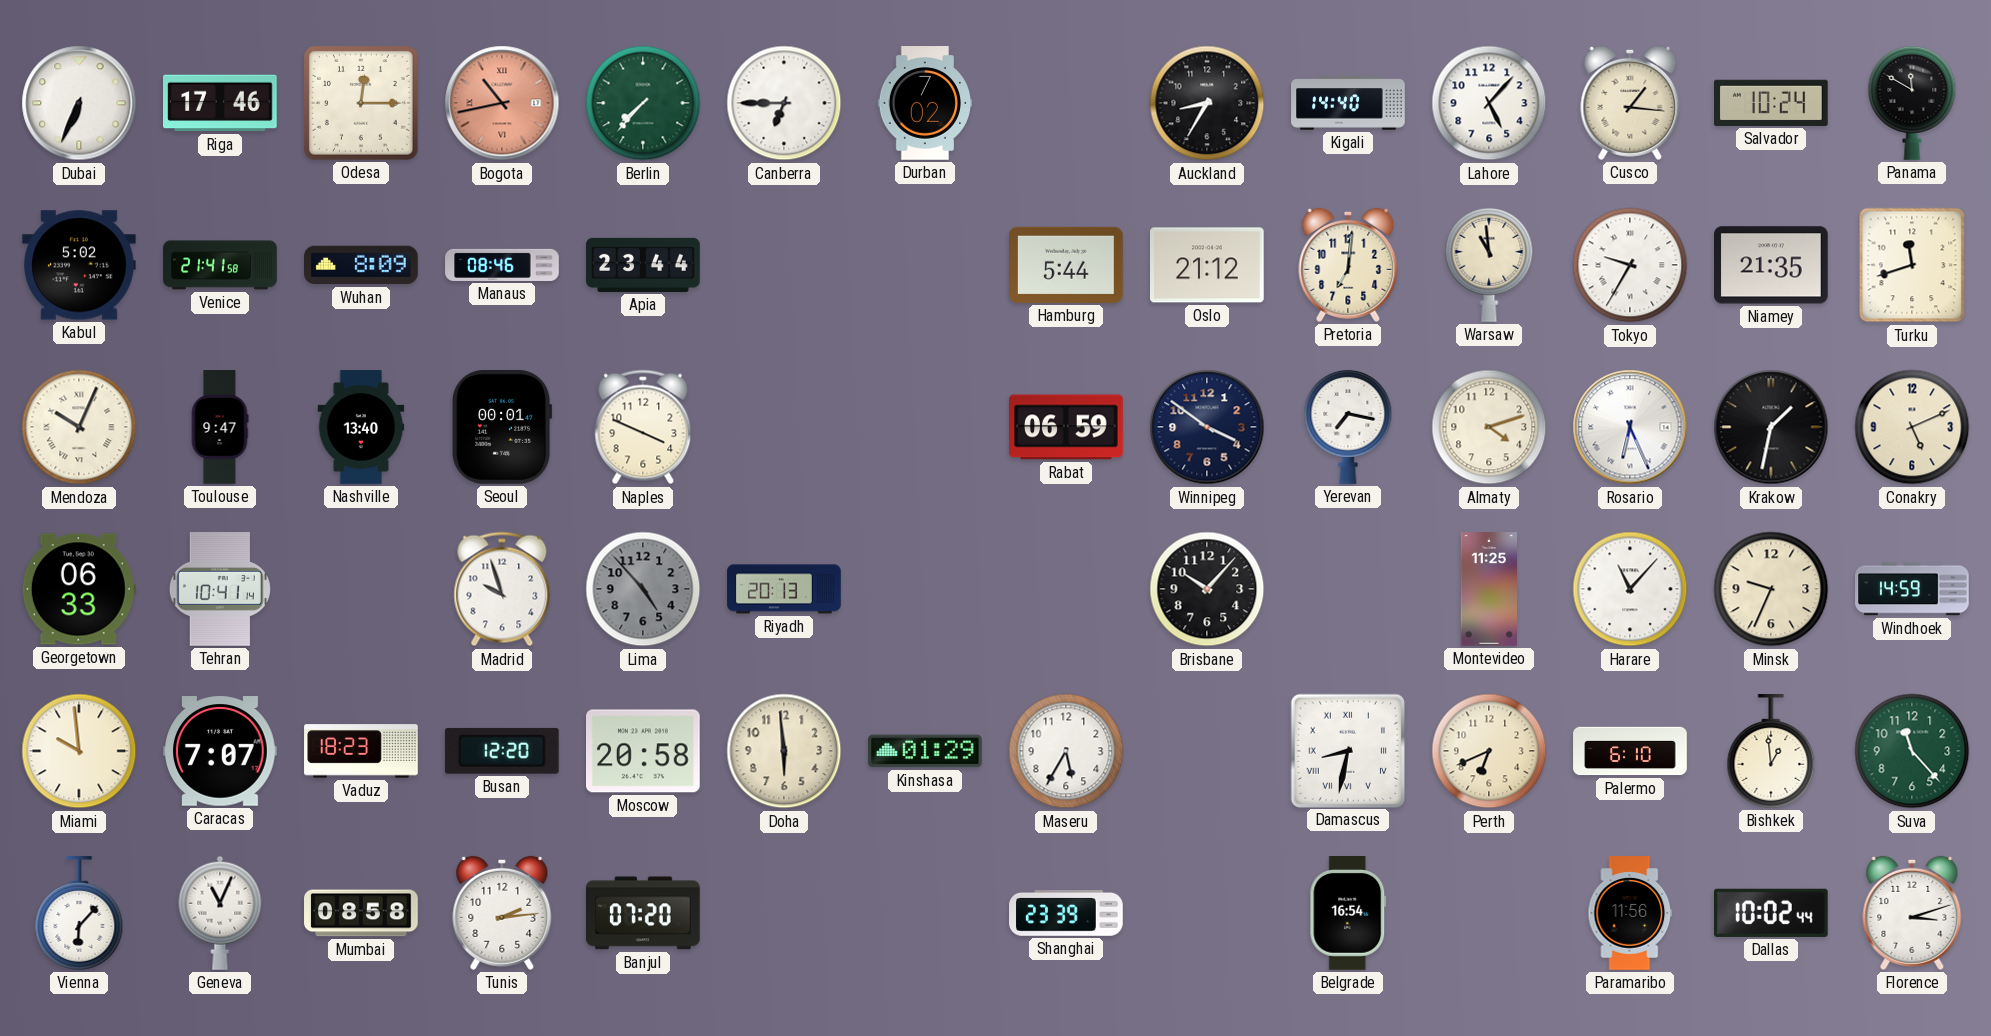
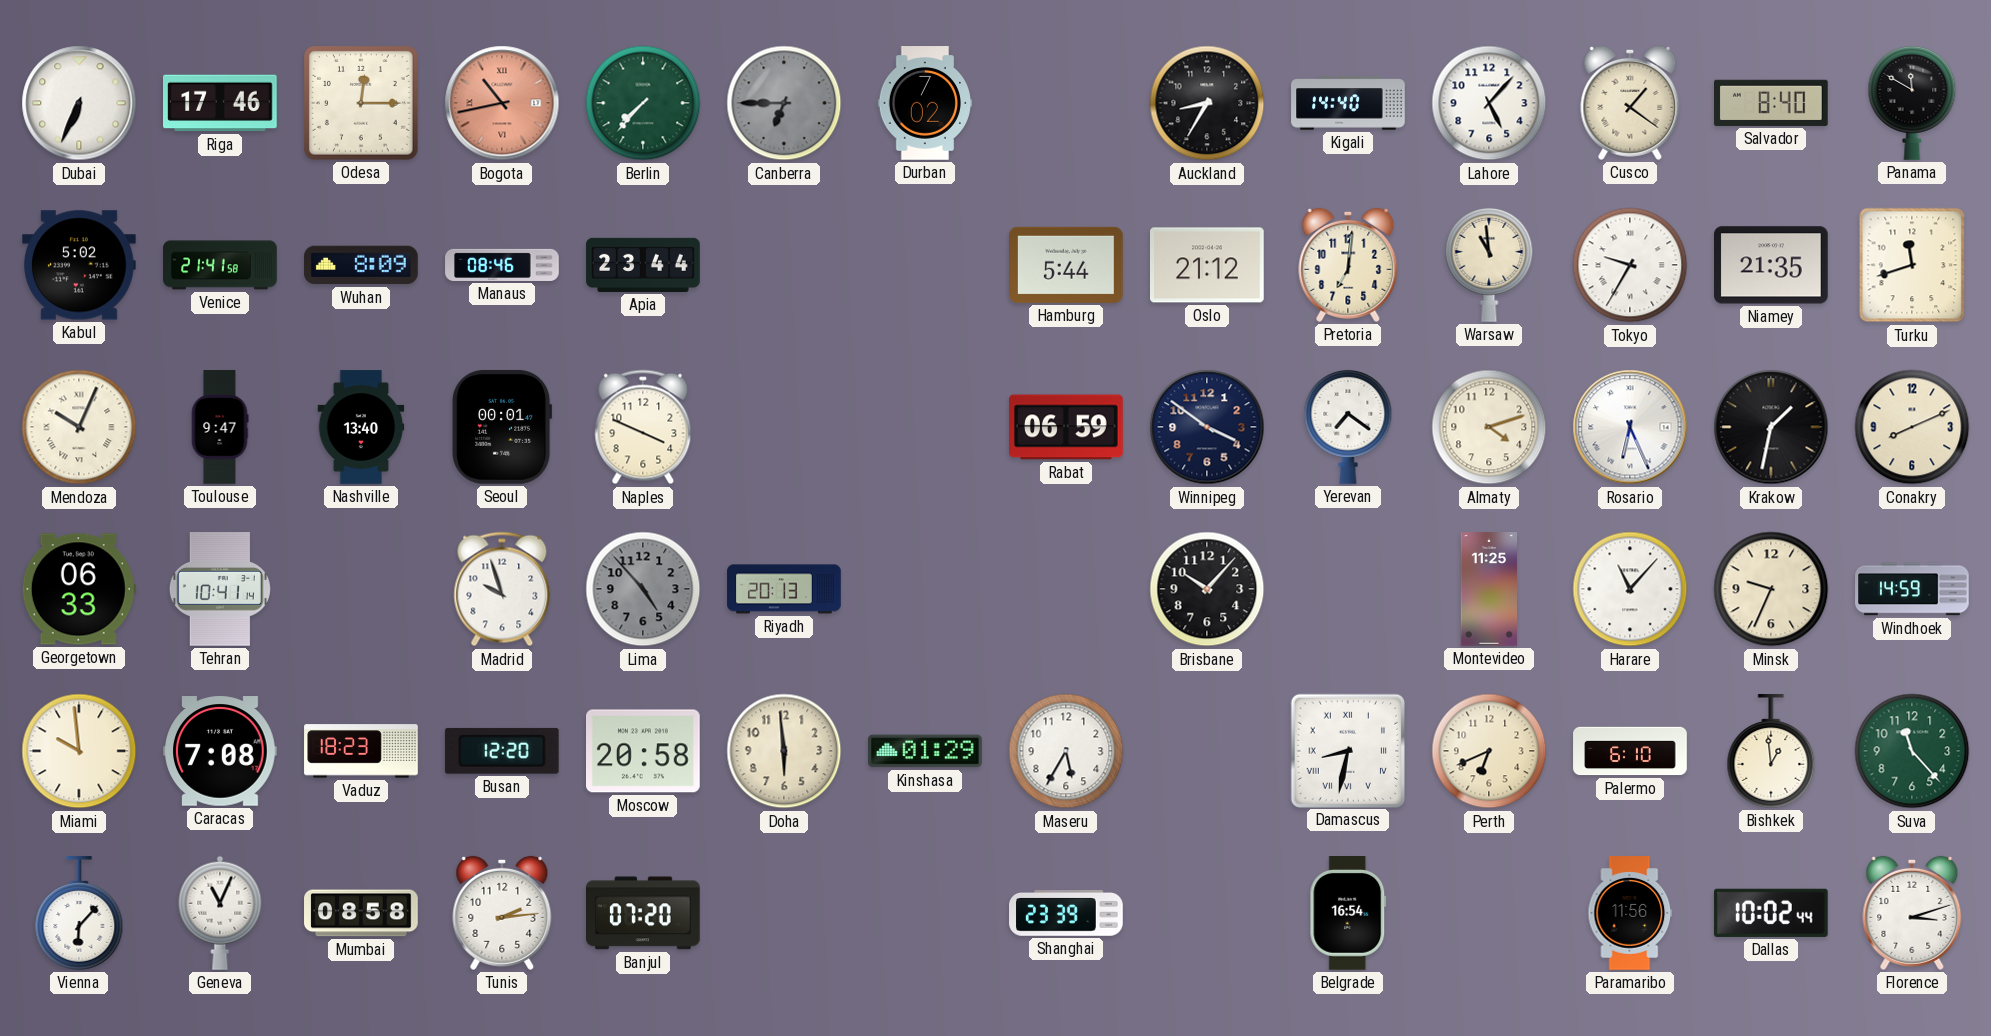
Canberra dial: white -> grey (784, 103)
Cusco: 1:16 -> 1:21 (1630, 103)
Salvador: 10:24 -> 8:40 (1772, 103)
Yerevan: 7:17 -> 7:21 (1348, 427)
Conakry: 5:11 -> 8:11 (1912, 427)
Caracas: 7:07 -> 7:08 (221, 751)
